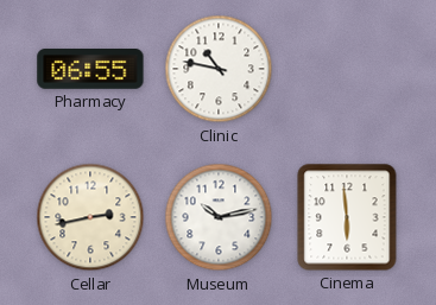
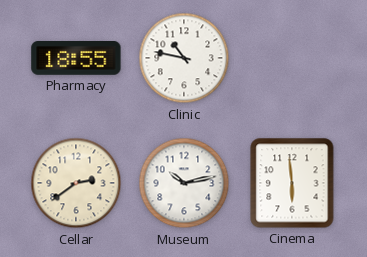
Pharmacy: 06:55 -> 18:55 (76, 59)
Cellar: 2:43 -> 2:39 (76, 183)
